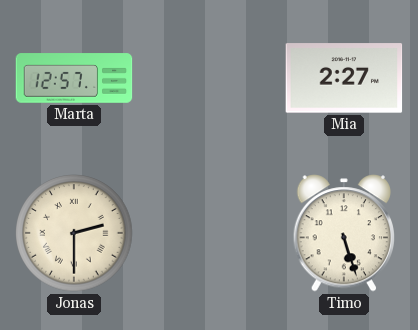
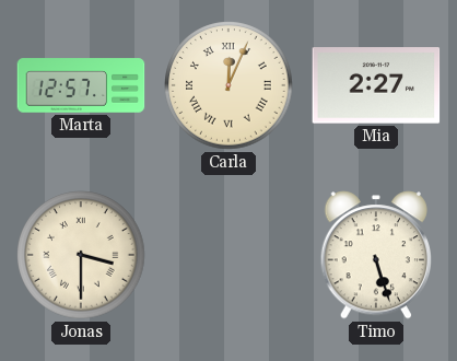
Carla: none -> 12:04 (228, 85)
Jonas: 2:30 -> 3:30 (81, 255)
